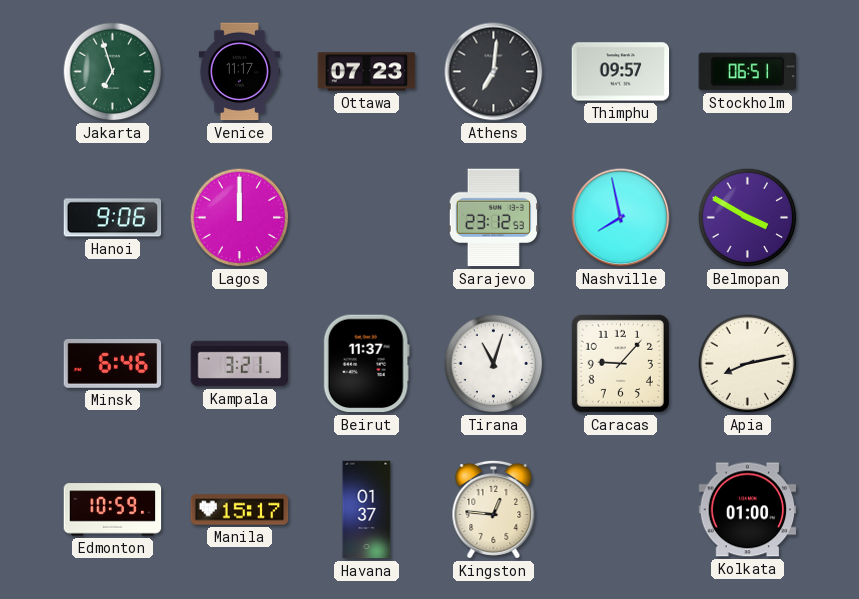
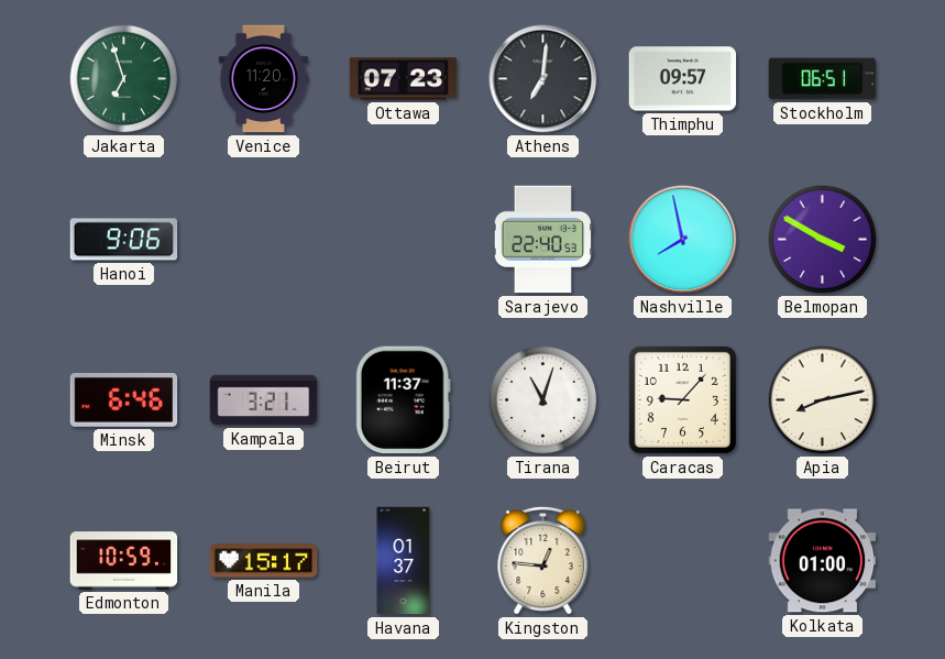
Venice: 11:17 -> 11:20 (263, 79)
Lagos: 12:00 -> none (240, 218)
Sarajevo: 23:12 -> 22:40 (542, 240)
